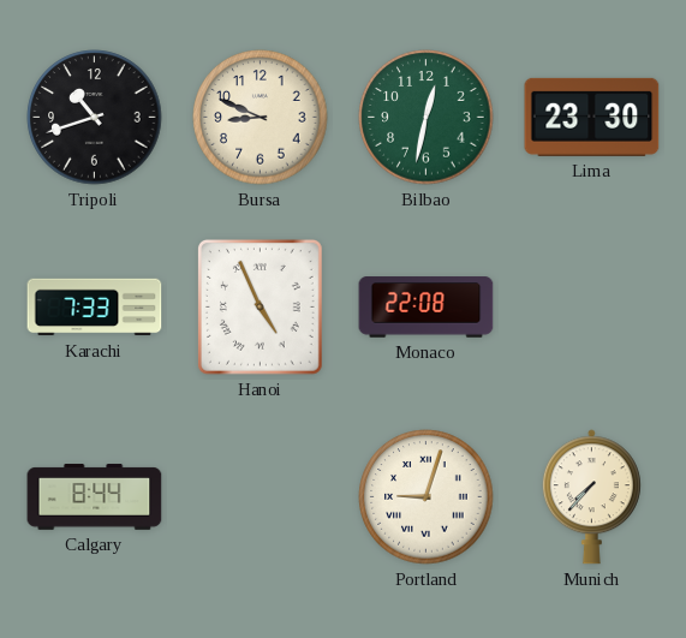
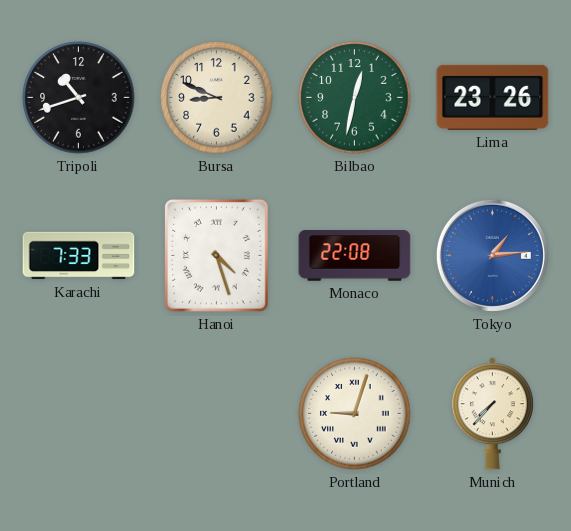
Lima: 23:30 -> 23:26 (493, 97)
Hanoi: 4:56 -> 4:27 (216, 256)
Tokyo: none -> 1:14 (492, 255)
Calgary: 8:44 -> none (95, 497)
